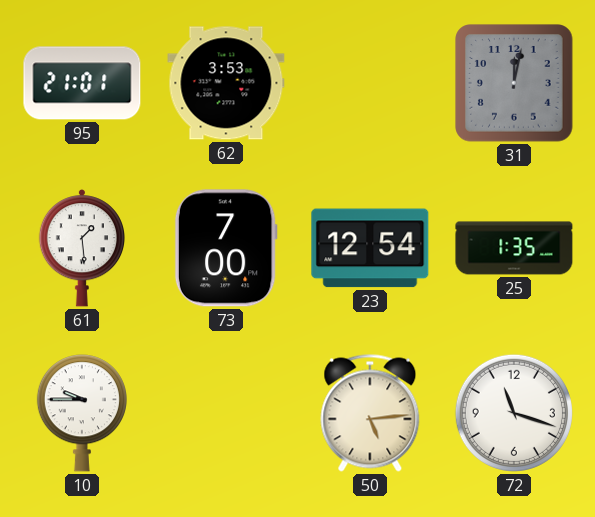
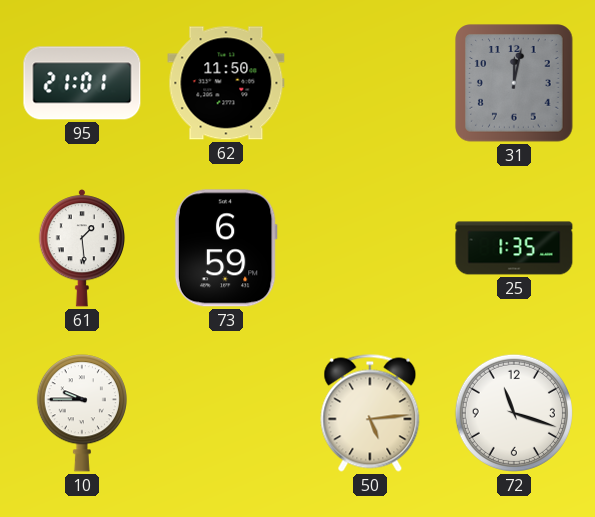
62: 3:53 -> 11:50 (226, 83)
73: 7:00 -> 6:59 (226, 248)
23: 12:54 -> none (370, 248)
